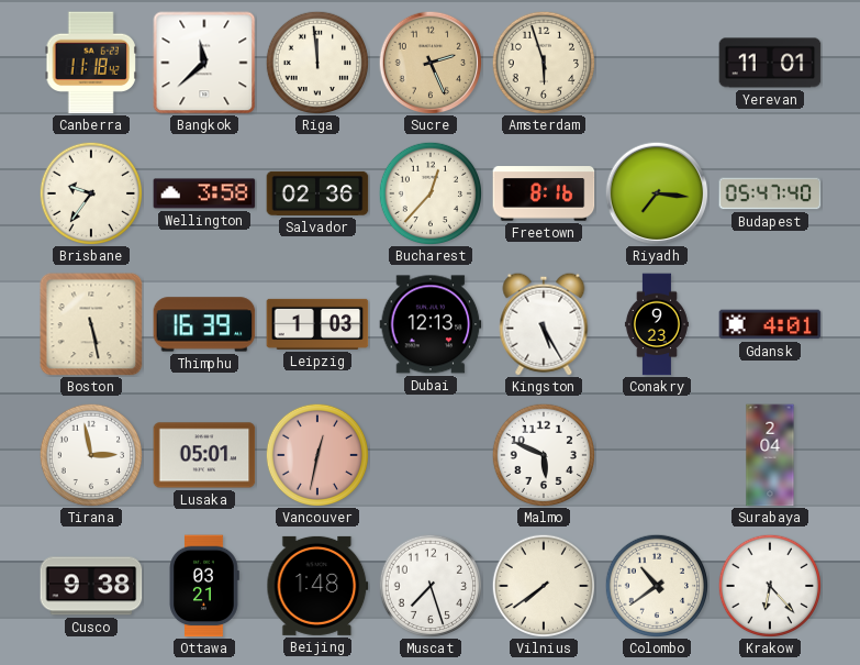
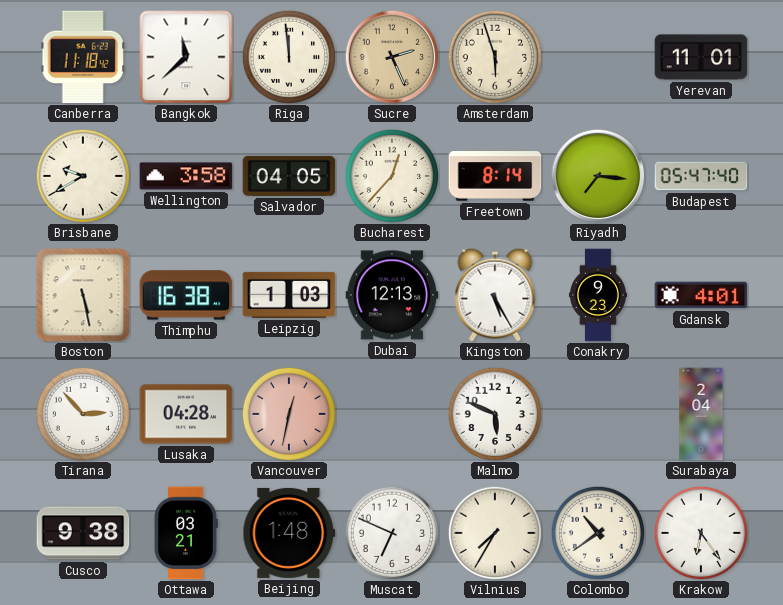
Brisbane: 9:36 -> 9:40 (82, 175)
Salvador: 02:36 -> 04:05 (289, 176)
Freetown: 8:16 -> 8:14 (495, 176)
Thimphu: 16:39 -> 16:38 (186, 295)
Tirana: 2:58 -> 2:53 (82, 413)
Lusaka: 05:01 -> 04:28 (186, 414)
Muscat: 7:27 -> 6:49 (391, 532)
Vilnius: 7:39 -> 7:35 (494, 532)
Krakow: 6:23 -> 6:24 (700, 532)
